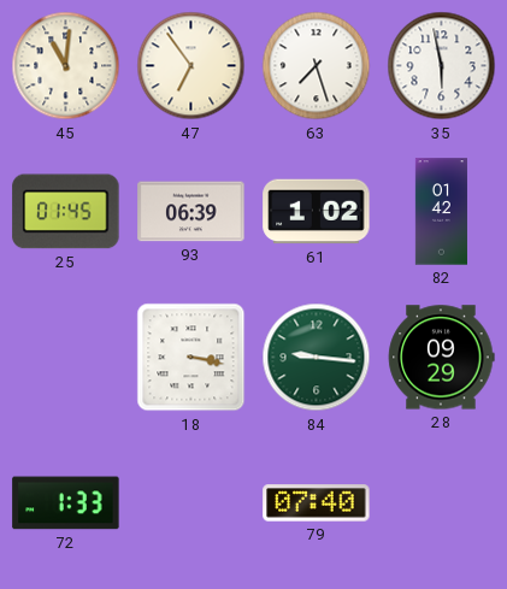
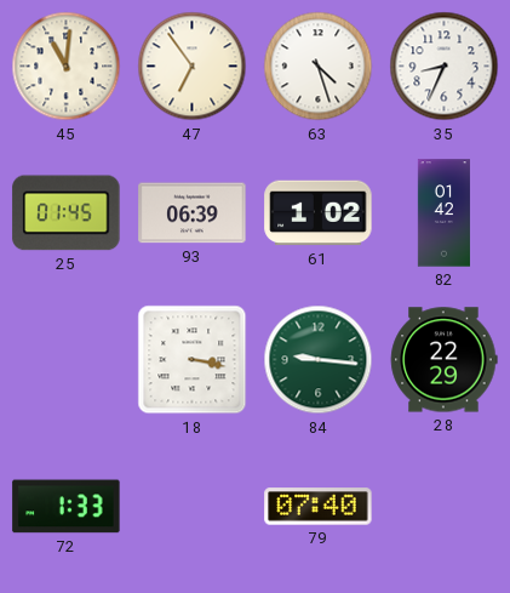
63: 7:27 -> 4:27 (319, 67)
35: 5:58 -> 8:34 (445, 67)
28: 09:29 -> 22:29 (443, 360)
